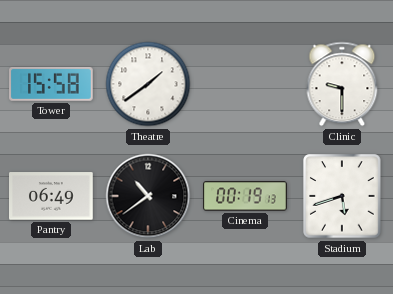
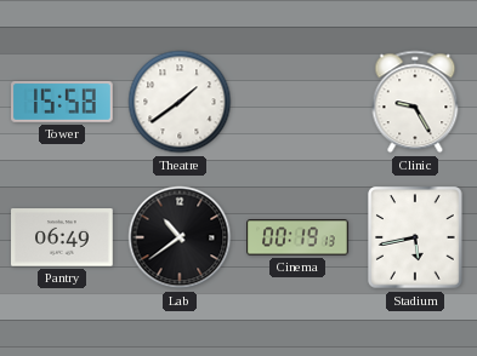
Clinic: 9:30 -> 9:25 (415, 102)
Stadium: 5:42 -> 5:43 (415, 237)
